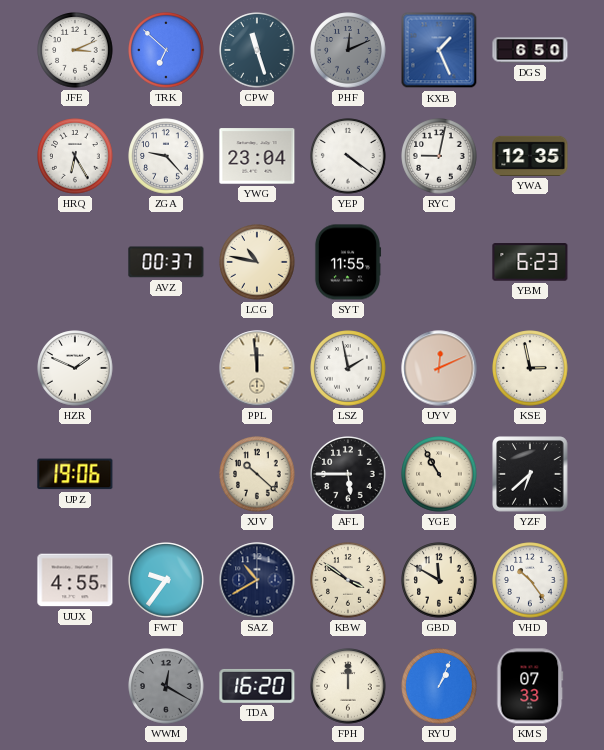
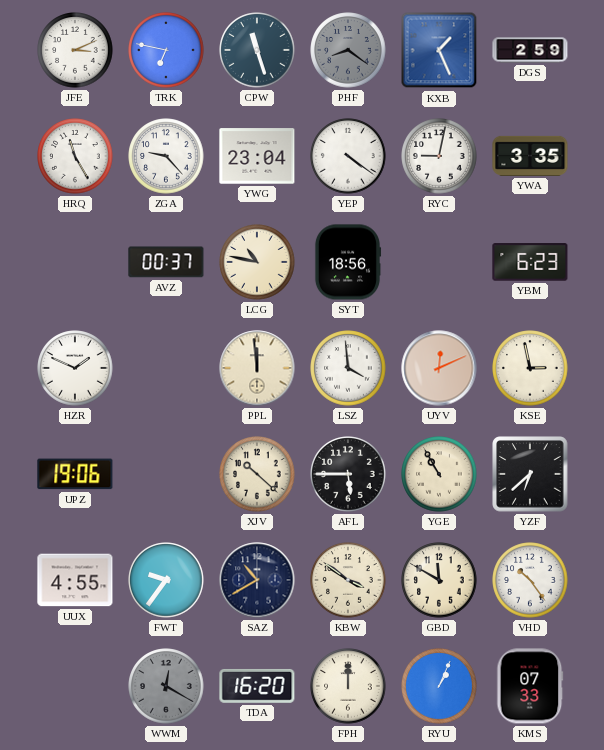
TRK: 6:52 -> 6:47 (166, 50)
PHF: 12:11 -> 8:21 (348, 50)
DGS: 6:50 -> 2:59 (530, 50)
HRQ: 6:25 -> 11:25 (75, 156)
YWA: 12:35 -> 3:35 (530, 156)
SYT: 11:55 -> 18:56 (348, 262)
LSZ: 1:58 -> 3:59 (348, 368)
